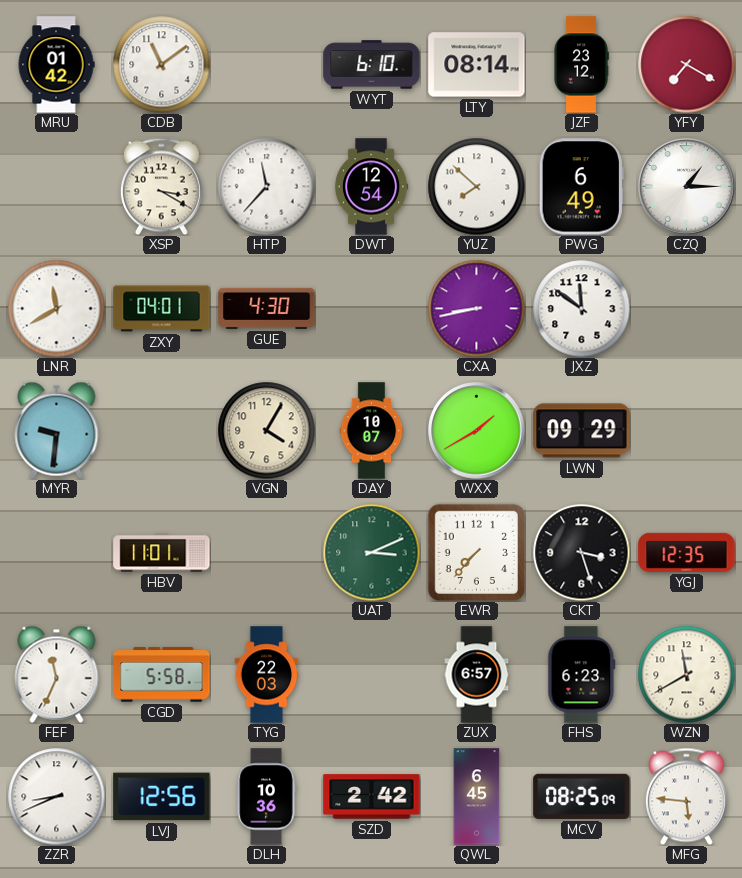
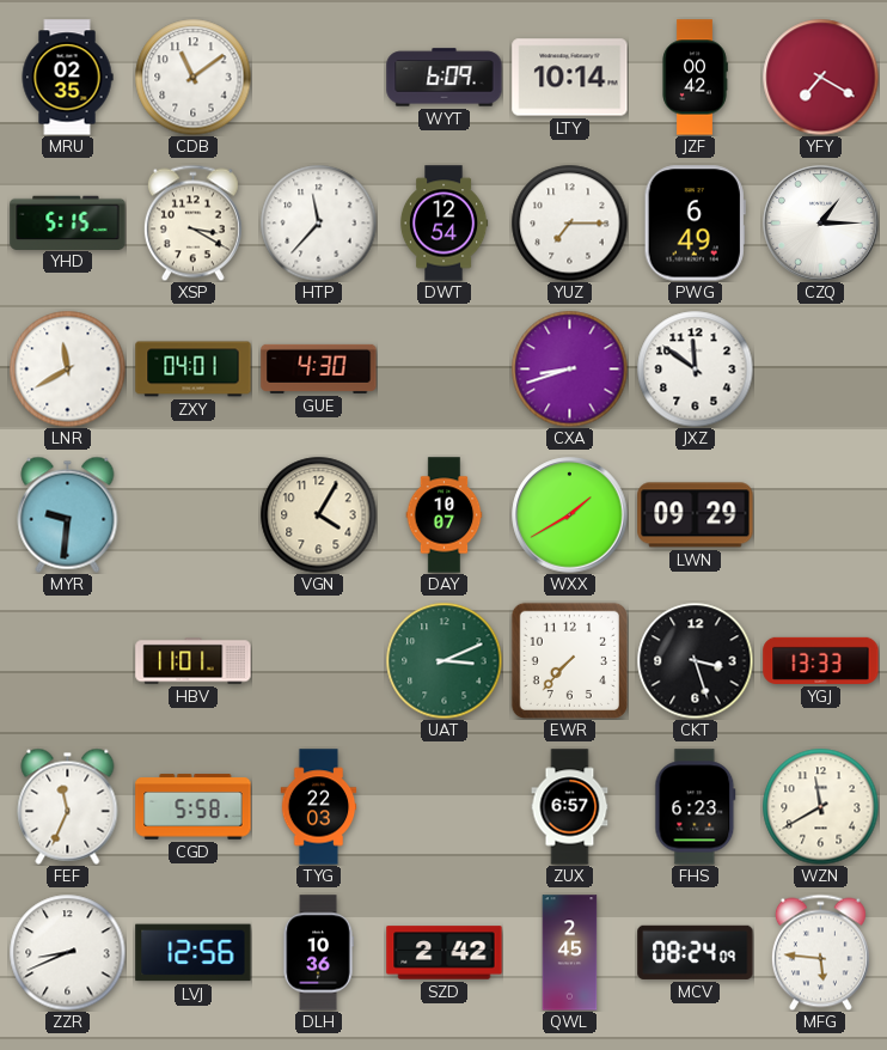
MRU: 01:42 -> 02:35 (67, 78)
WYT: 6:10 -> 6:09 (445, 78)
LTY: 08:14 -> 10:14 (570, 78)
JZF: 23:12 -> 00:42 (695, 78)
YHD: none -> 5:15 (68, 222)
YUZ: 7:52 -> 7:15 (569, 222)
CXA: 8:43 -> 8:42 (569, 368)
YGJ: 12:35 -> 13:33 (821, 660)
QWL: 6:45 -> 2:45 (570, 953)
MCV: 08:25 -> 08:24 (696, 952)
